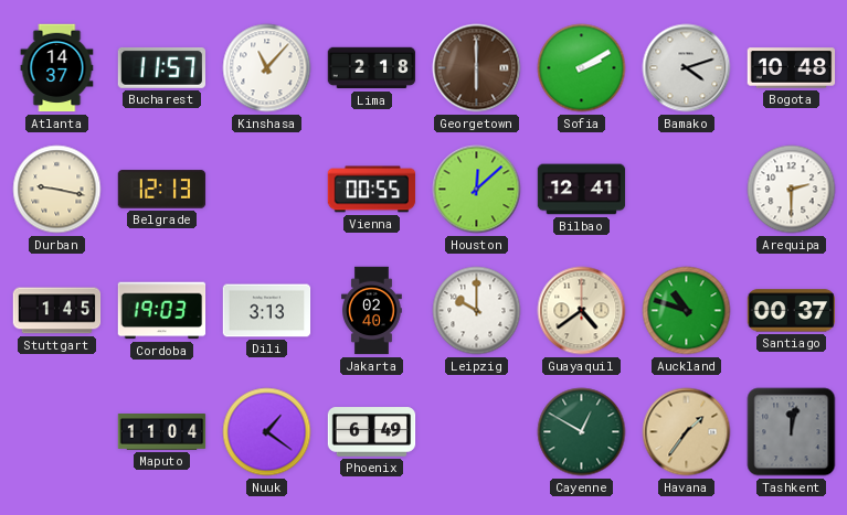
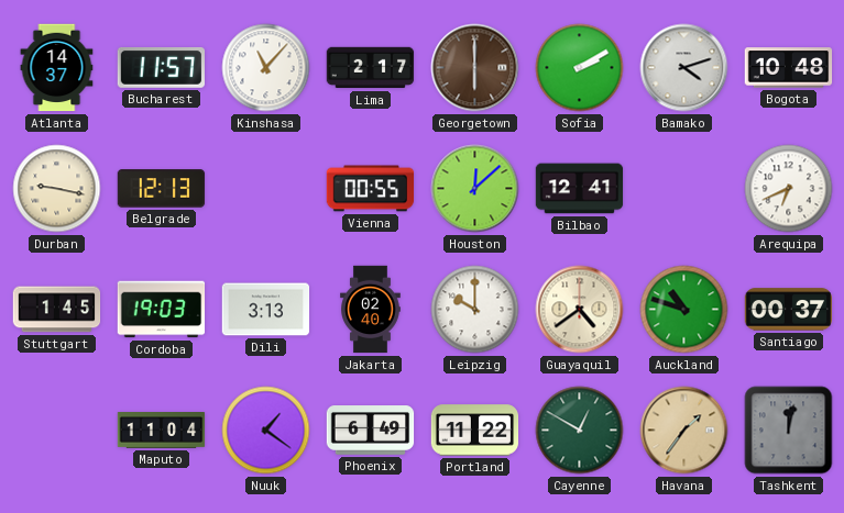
Lima: 2:18 -> 2:17 (371, 68)
Arequipa: 2:30 -> 6:41 (789, 189)
Portland: none -> 11:22 (475, 431)
